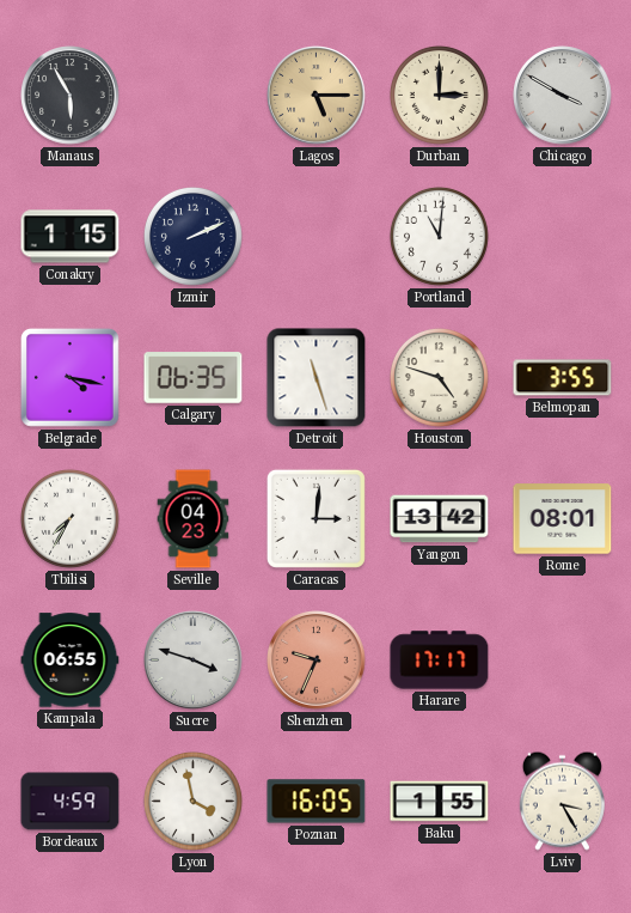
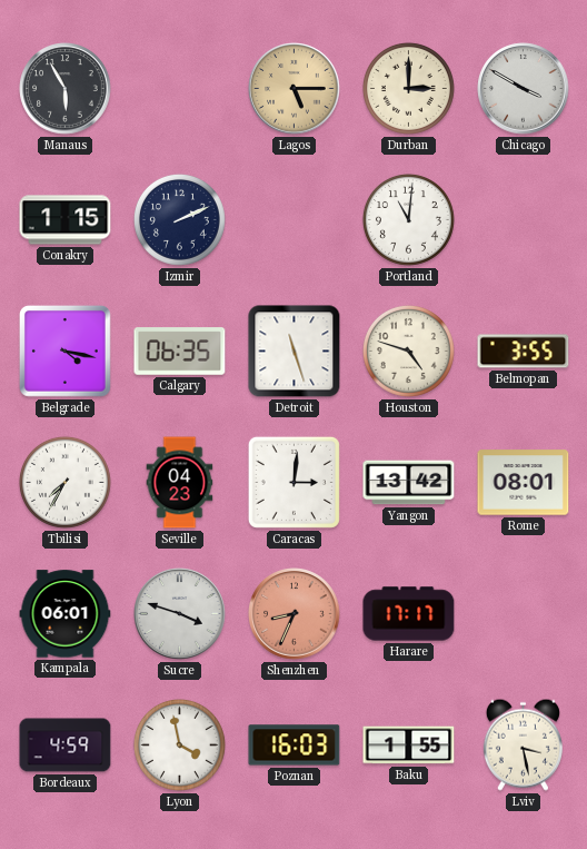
Kampala: 06:55 -> 06:01 (66, 614)
Shenzhen: 9:34 -> 8:34 (295, 614)
Poznan: 16:05 -> 16:03 (295, 746)
Lviv: 3:25 -> 3:28 (523, 744)
